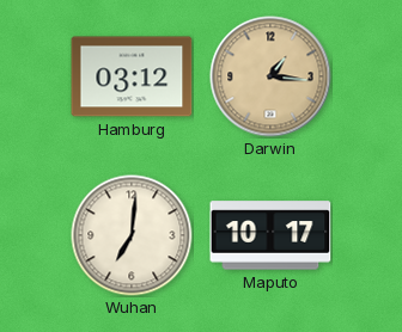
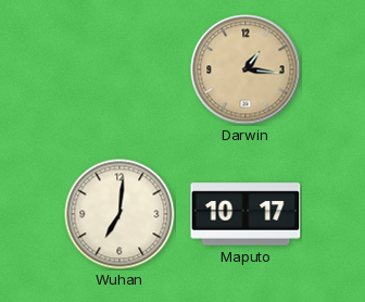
Hamburg: 03:12 -> none (132, 76)
